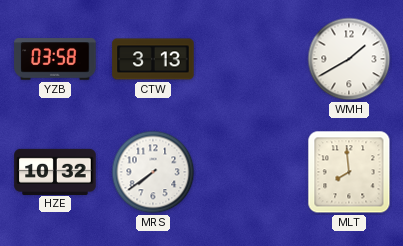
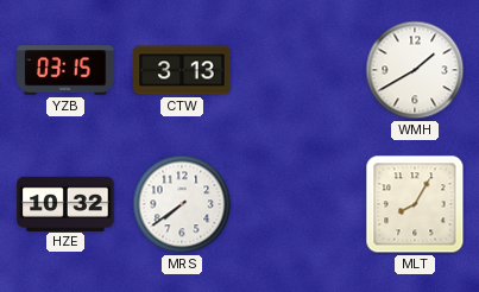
YZB: 03:58 -> 03:15 (65, 70)
MLT: 7:59 -> 8:05 (415, 204)
